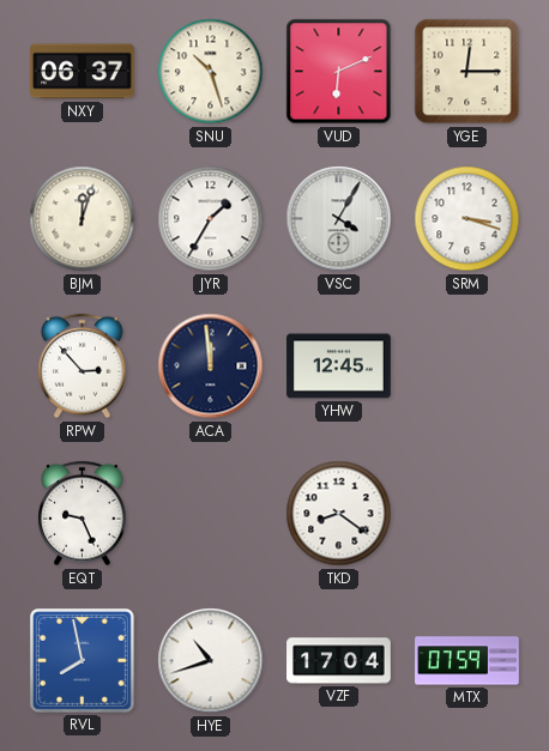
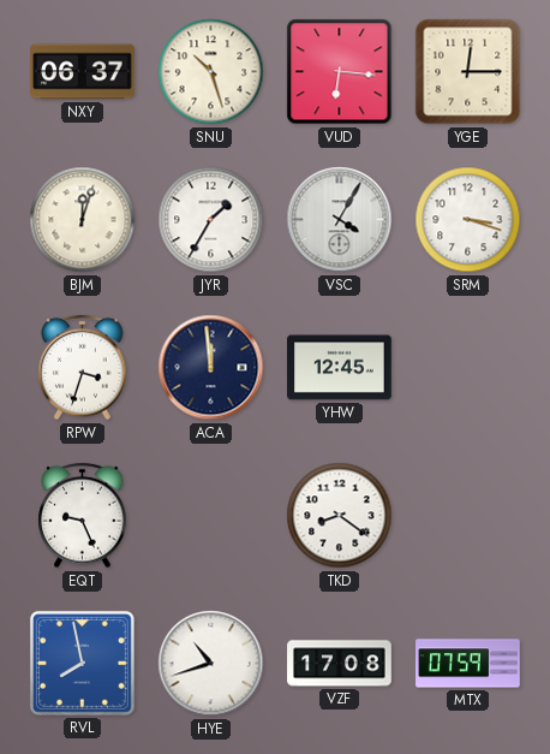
VUD: 6:11 -> 6:16 (340, 72)
RPW: 2:53 -> 3:33 (83, 368)
VZF: 17:04 -> 17:08 (340, 664)
